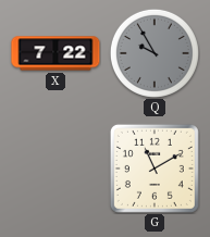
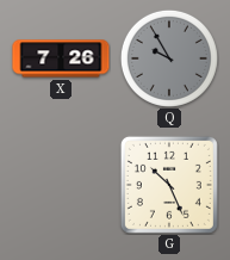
X: 7:22 -> 7:26 (61, 58)
G: 11:10 -> 10:26 (169, 185)
